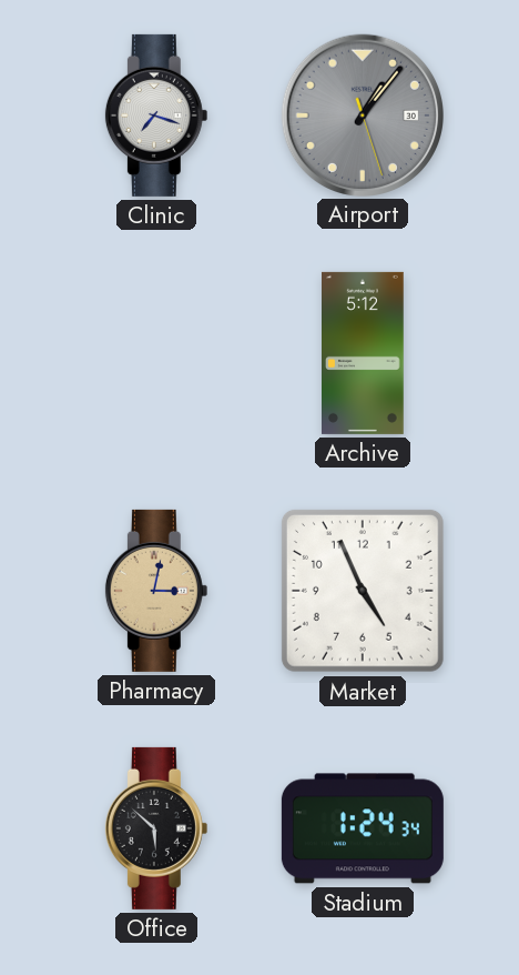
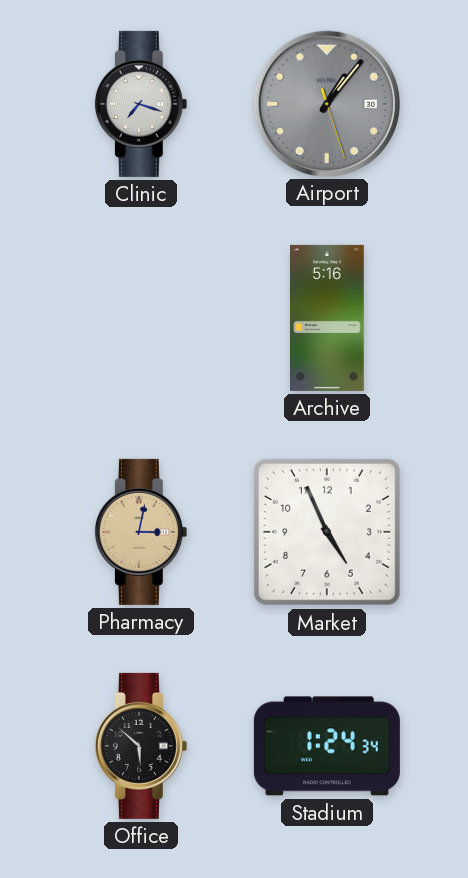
Archive: 5:12 -> 5:16 (328, 318)
